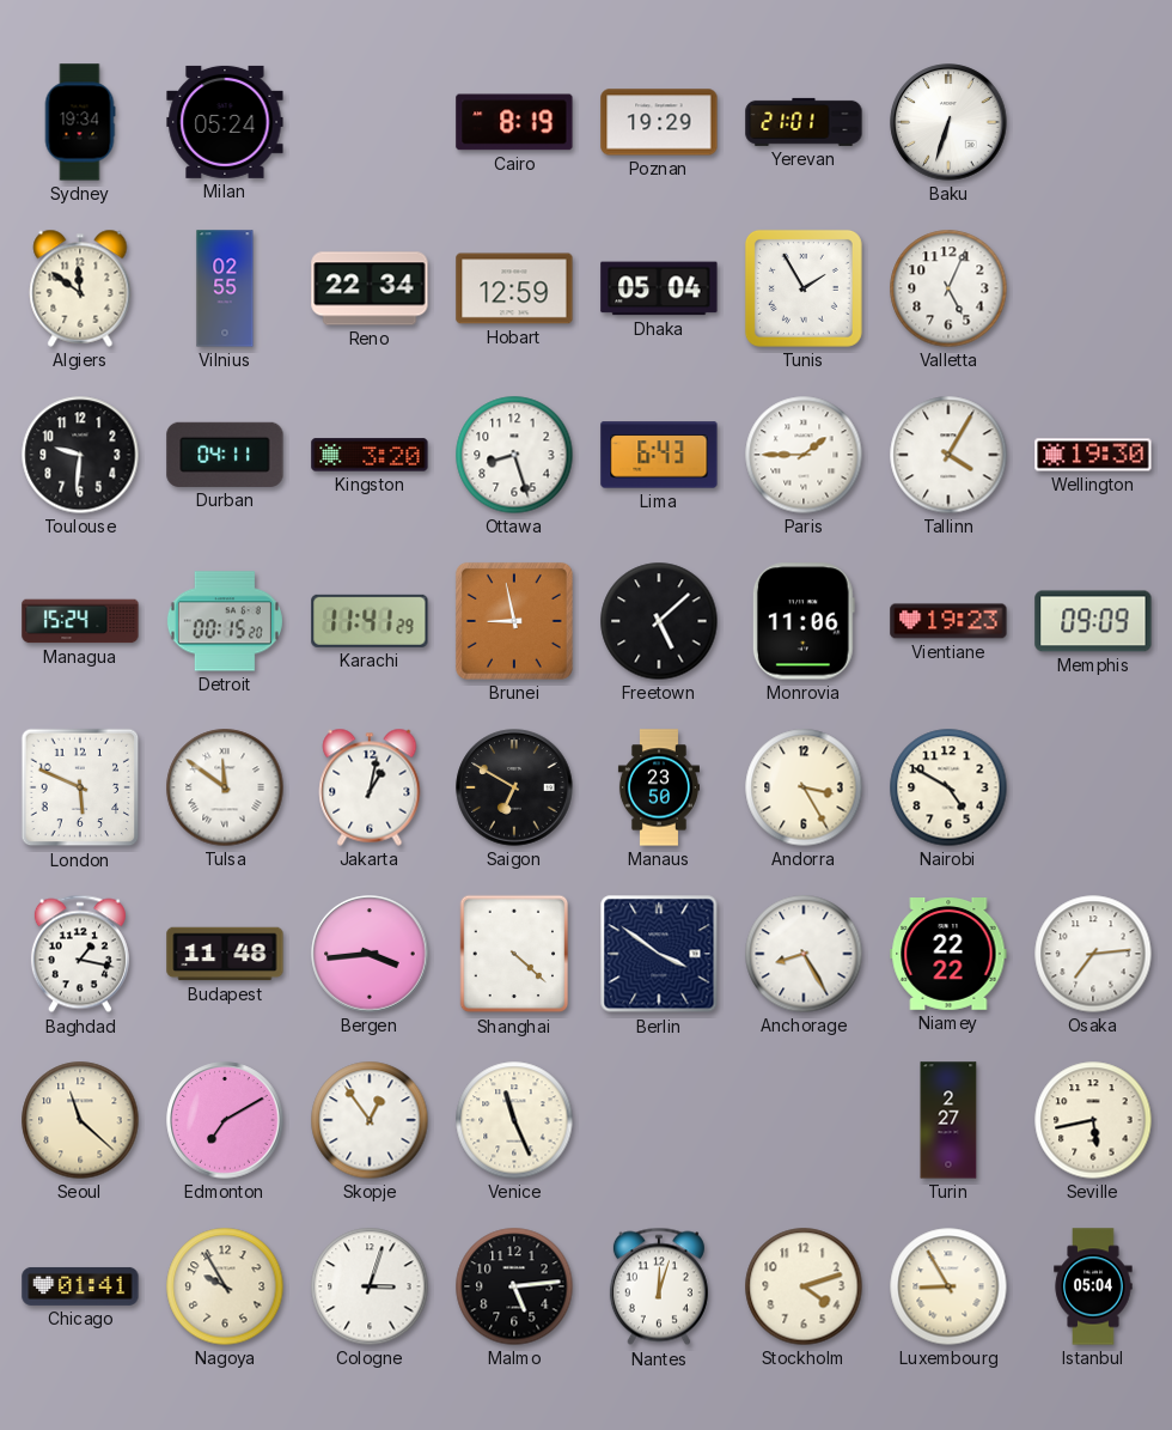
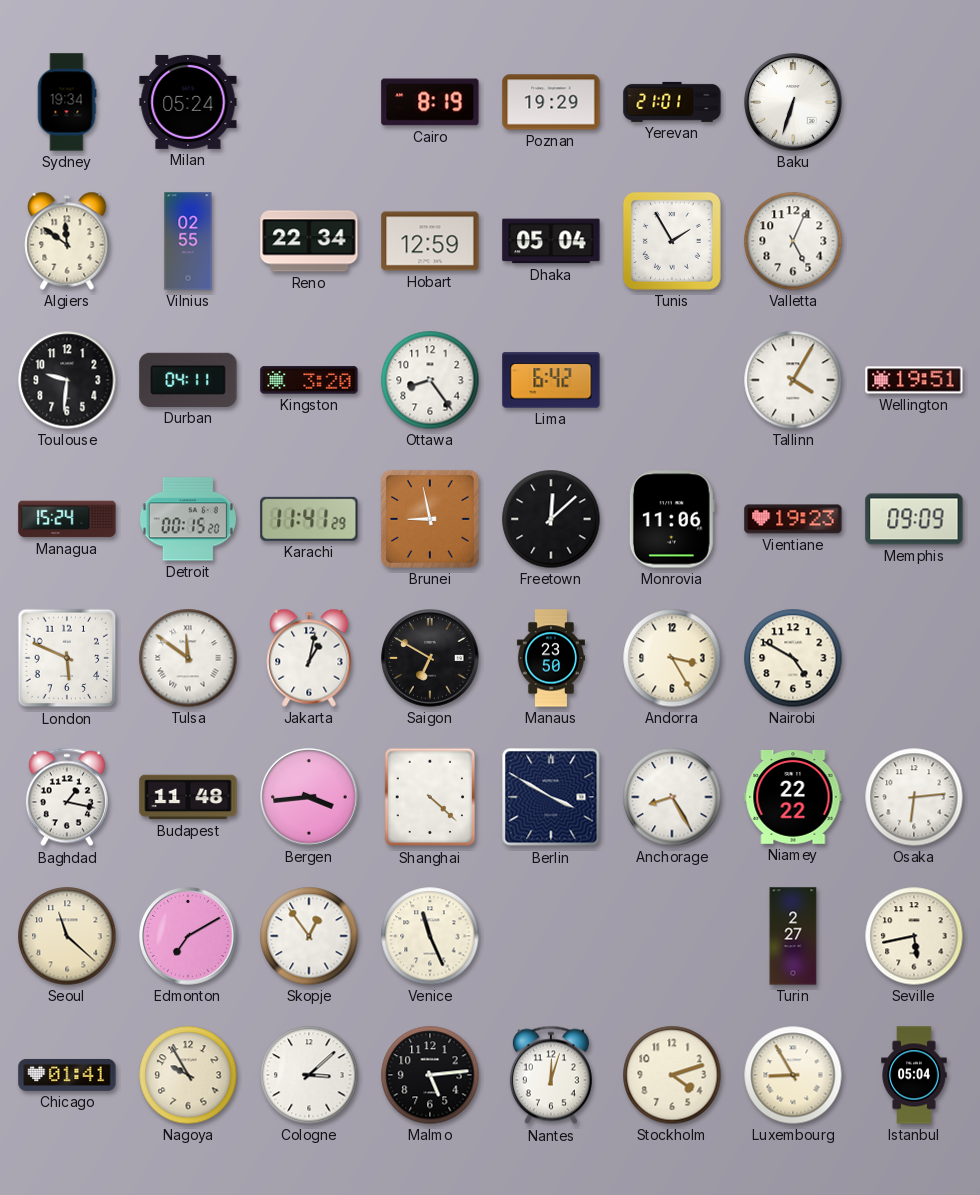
Ottawa: 8:27 -> 8:24 (430, 380)
Lima: 6:43 -> 6:42 (551, 380)
Paris: 1:45 -> none (804, 455)
Wellington: 19:30 -> 19:51 (914, 380)
Freetown: 5:08 -> 12:08 (551, 519)
Berlin: 3:51 -> 3:50 (551, 797)
Osaka: 7:14 -> 6:14 (914, 797)
Cologne: 3:03 -> 3:08 (309, 1075)
